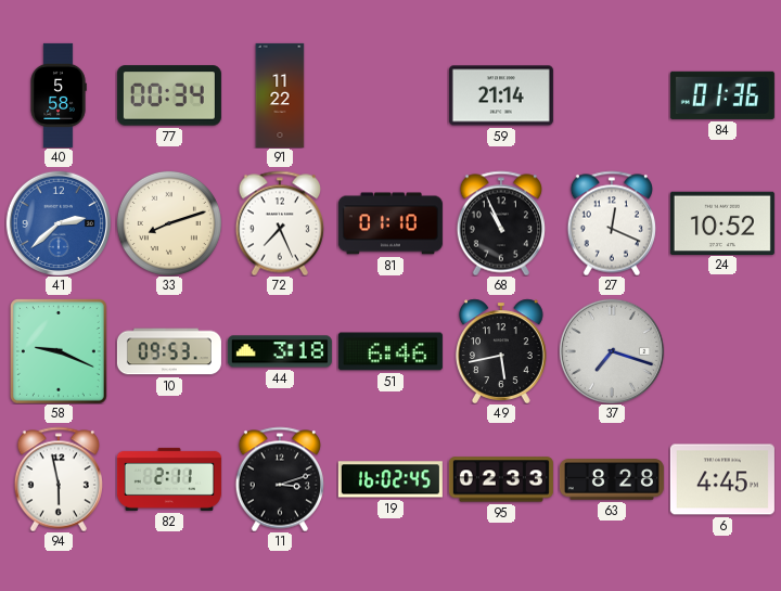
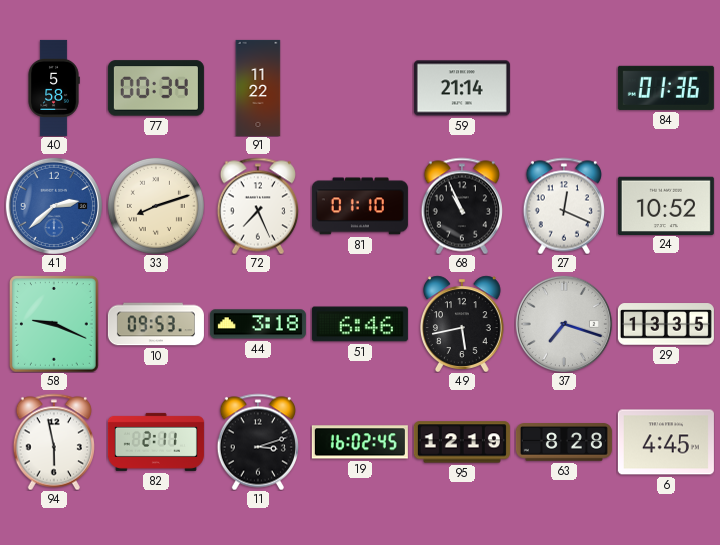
29: none -> 13:35 (666, 324)
95: 02:33 -> 12:19 (462, 442)
